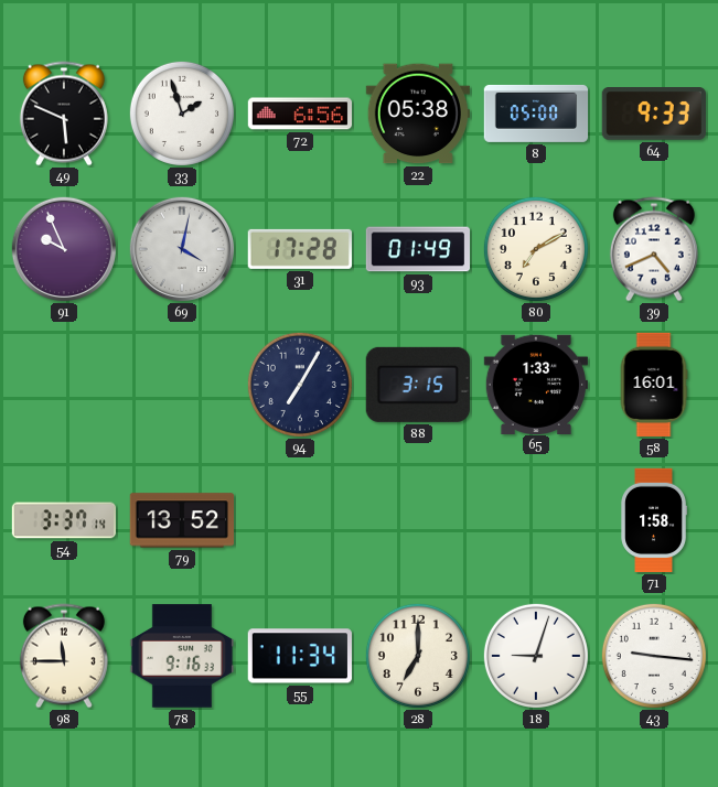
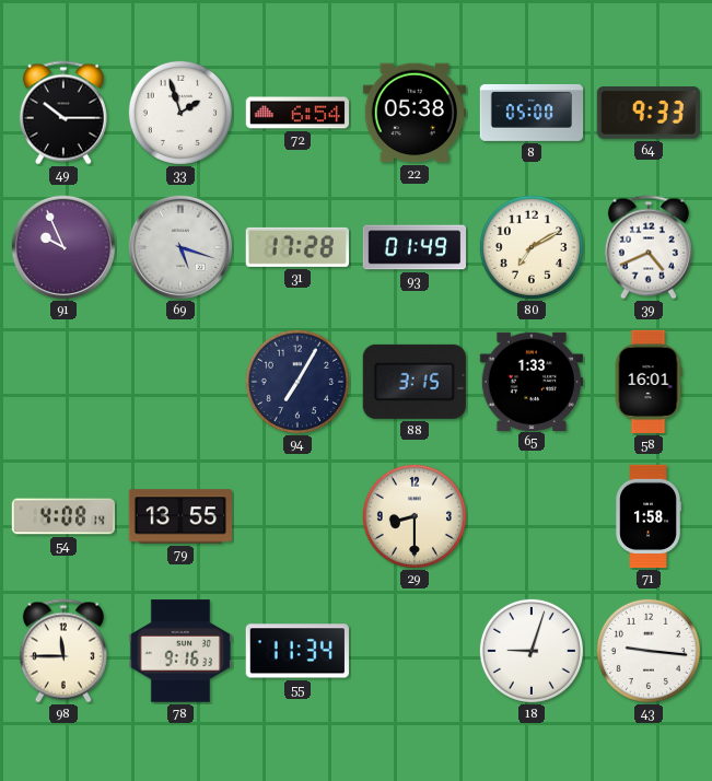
49: 5:49 -> 10:15 (63, 113)
72: 6:56 -> 6:54 (296, 113)
69: 4:02 -> 5:18 (179, 246)
54: 3:37 -> 4:08 (62, 516)
79: 13:52 -> 13:55 (179, 516)
29: none -> 8:30 (415, 516)
28: 7:00 -> none (418, 656)
